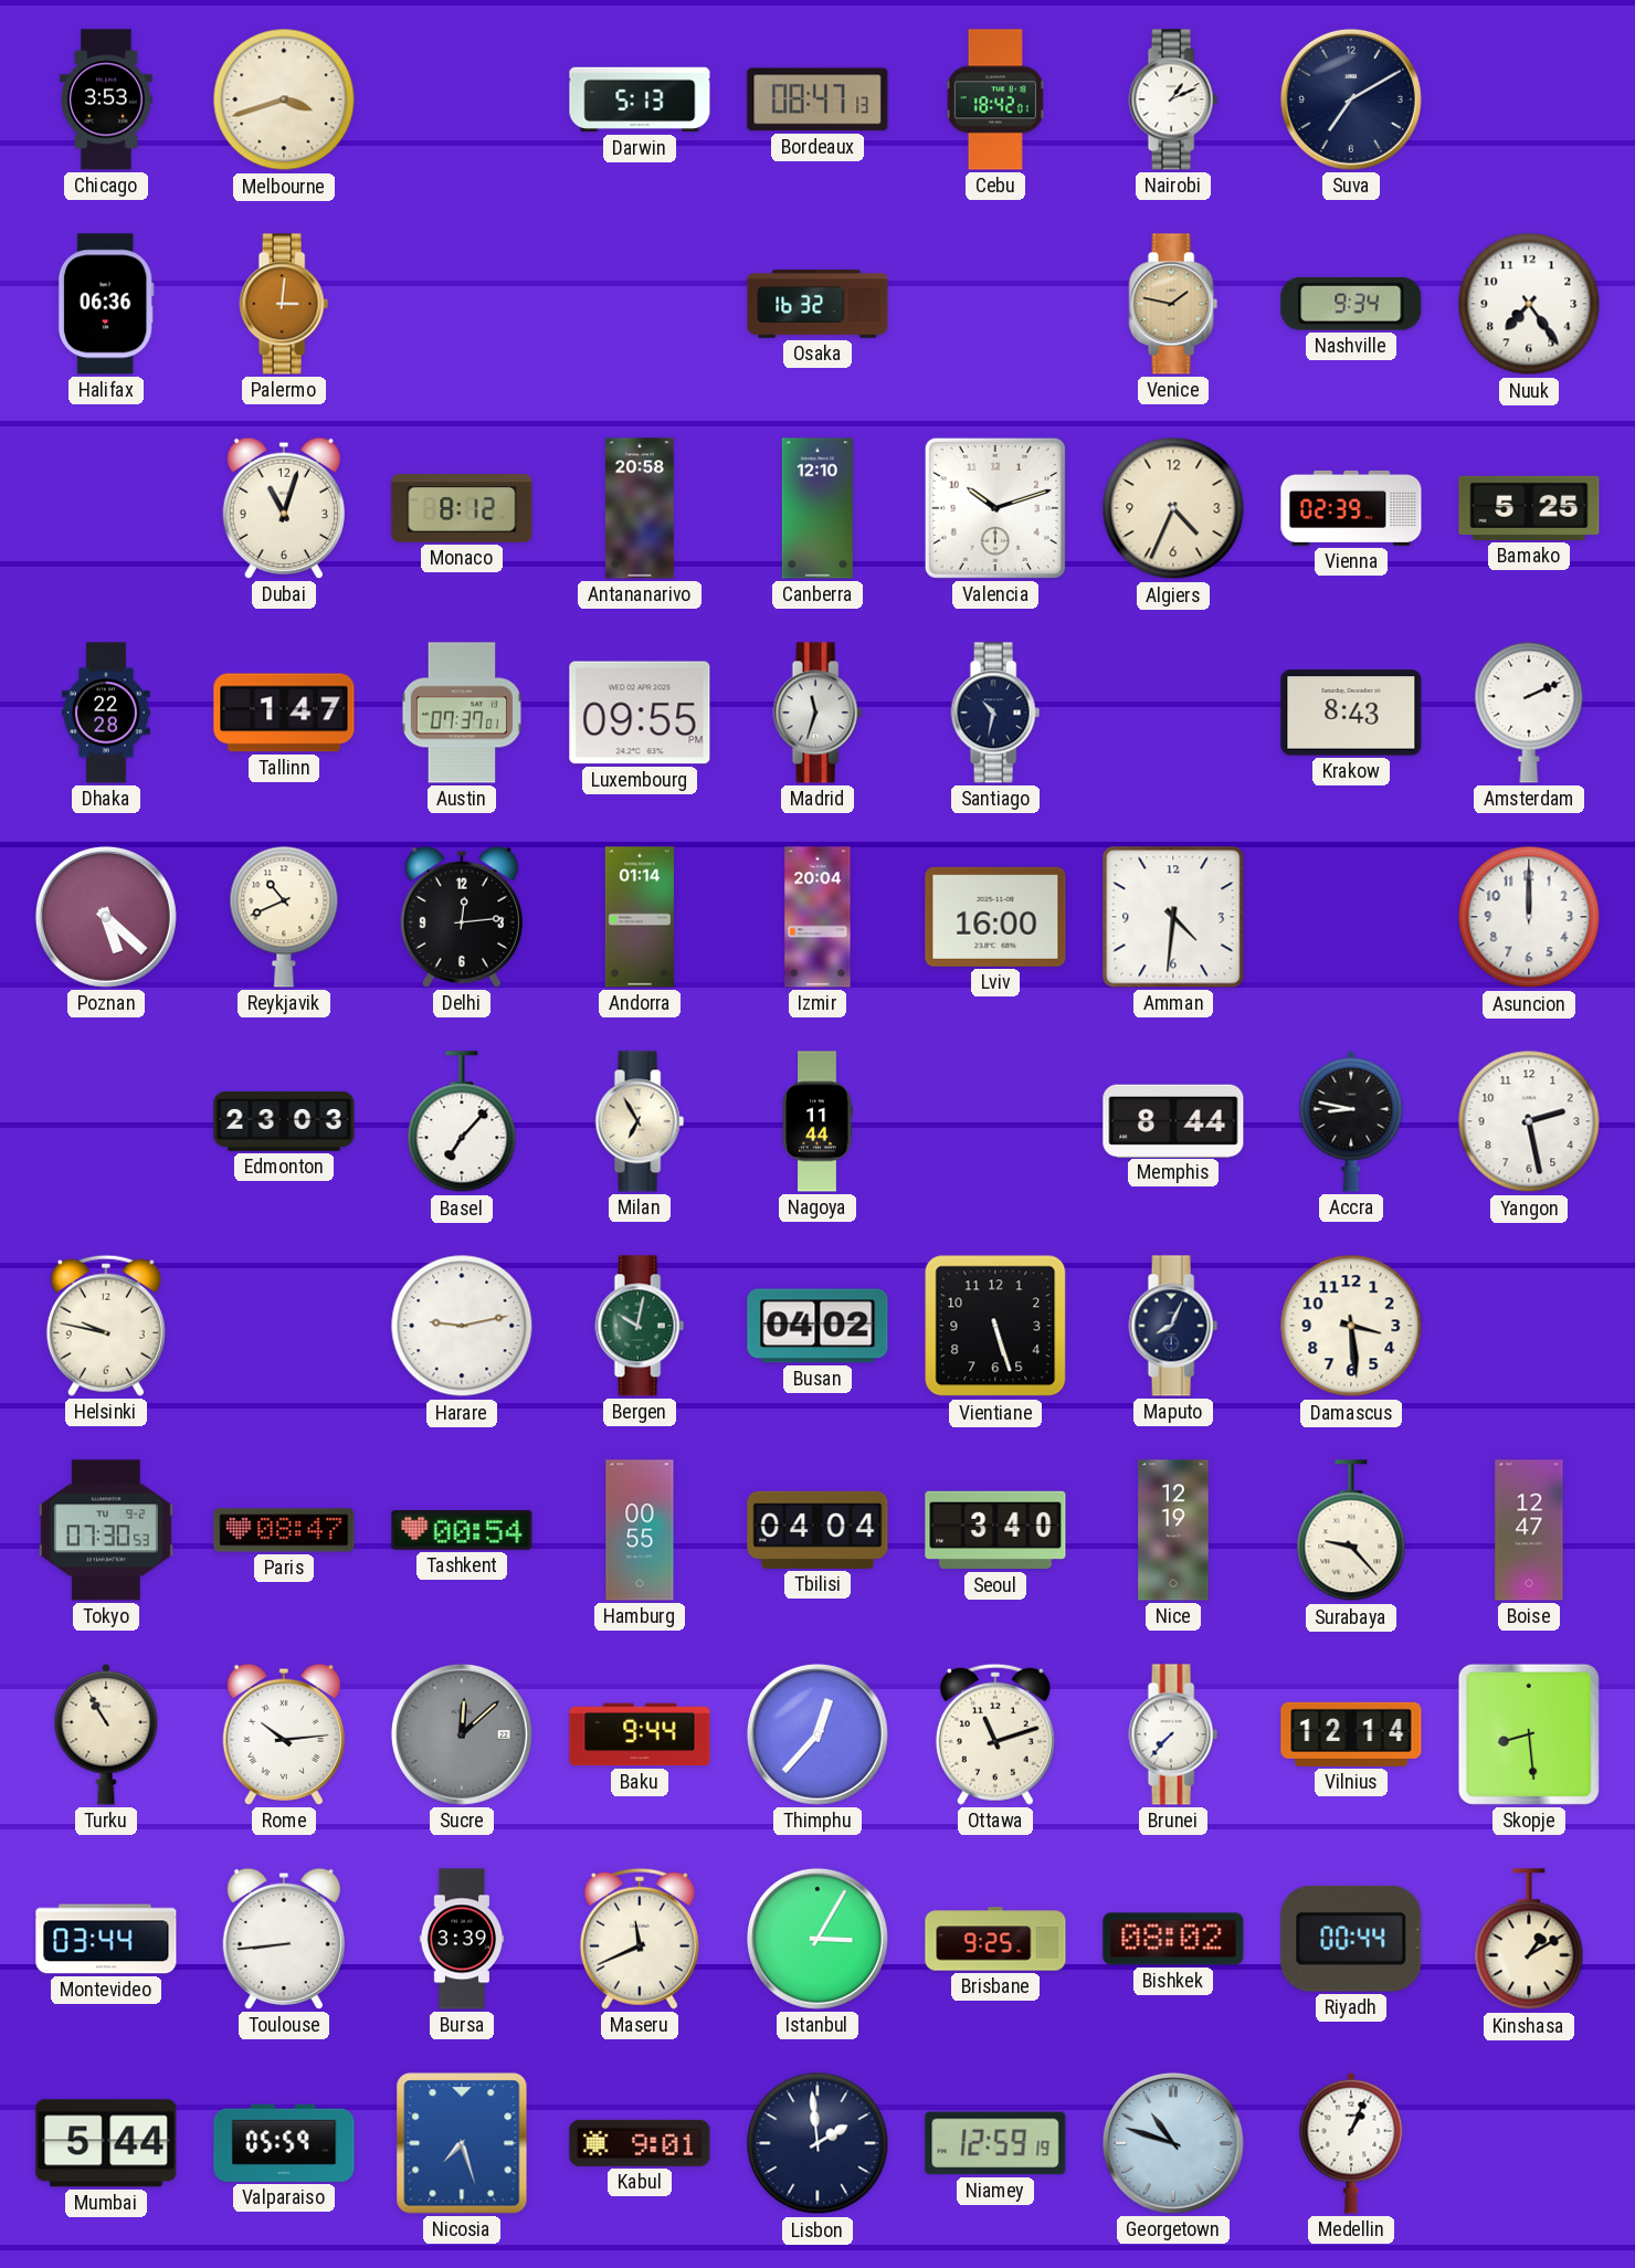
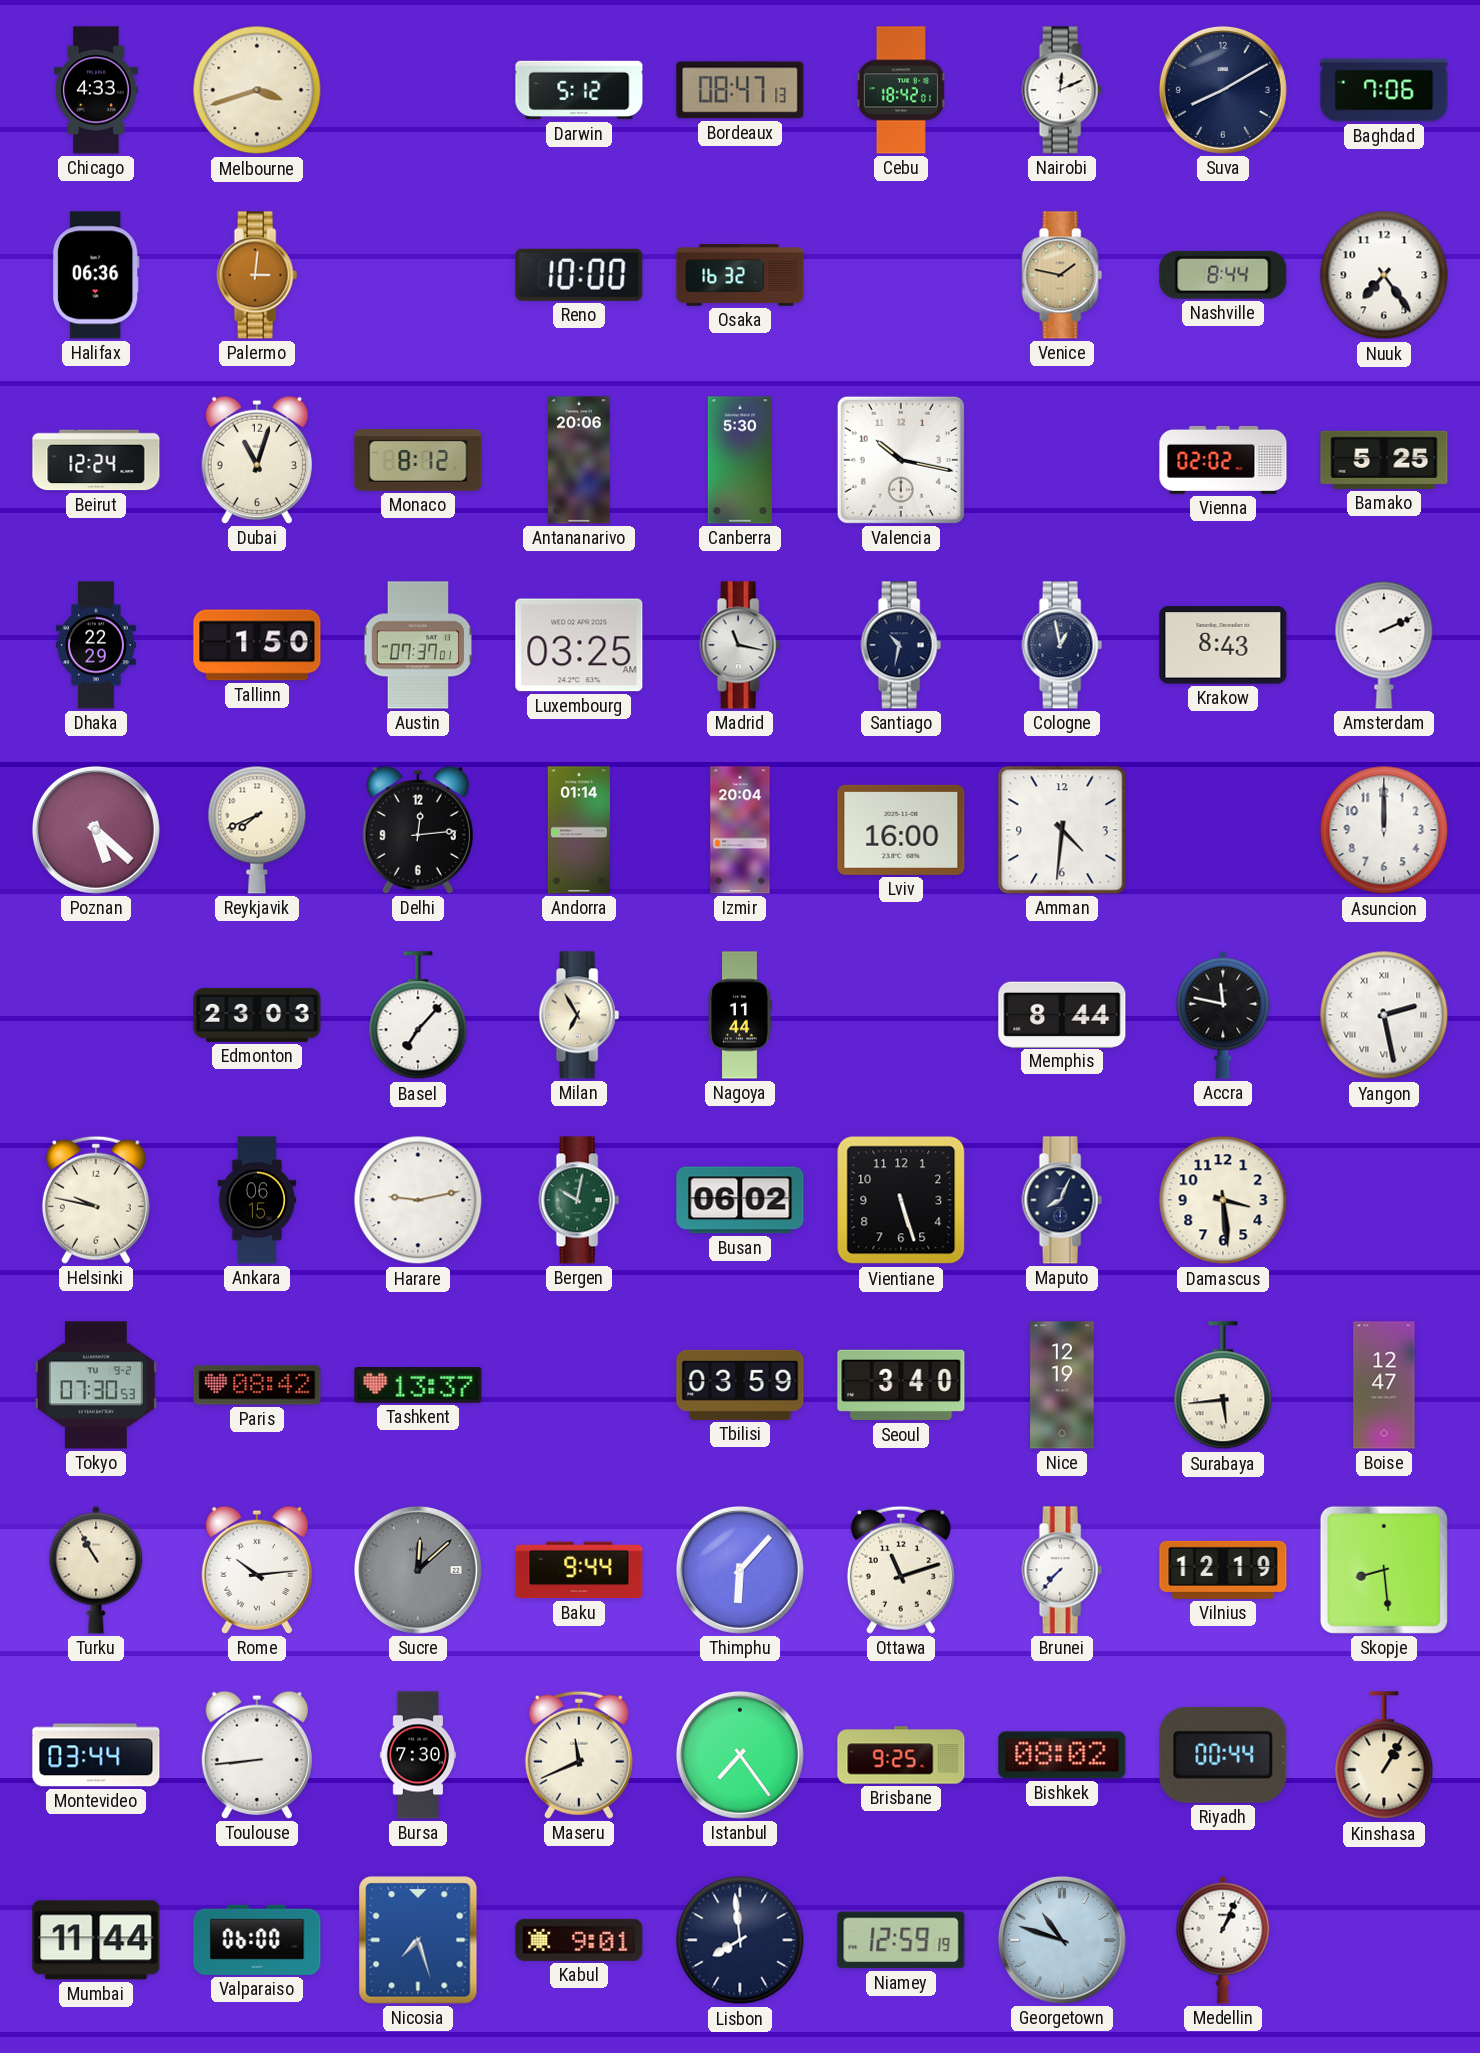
Chicago: 3:53 -> 4:33 (97, 90)
Darwin: 5:13 -> 5:12 (579, 90)
Nairobi: 1:11 -> 12:11 (1062, 90)
Suva: 7:10 -> 8:10 (1223, 90)
Baghdad: none -> 7:06 (1384, 90)
Reno: none -> 10:00 (579, 275)
Nashville: 9:34 -> 8:44 (1223, 275)
Beirut: none -> 12:24 (96, 460)
Antananarivo: 20:58 -> 20:06 (580, 460)
Canberra: 12:10 -> 5:30 (740, 460)
Valencia: 10:12 -> 10:17 (901, 460)
Algiers: 4:34 -> none (1173, 508)
Vienna: 02:39 -> 02:02 (1223, 460)
Dhaka: 22:28 -> 22:29 (96, 645)
Tallinn: 1:47 -> 1:50 (257, 645)
Luxembourg: 09:55 -> 03:25 (579, 645)
Madrid: 11:33 -> 11:17 (740, 645)
Cologne: none -> 12:58 (1062, 645)
Reykjavik: 10:41 -> 7:41 (257, 830)
Accra: 8:47 -> 11:47 (1223, 1015)
Yangon numerals: Arabic -> Roman (1384, 1015)
Ankara: none -> 06:15 (257, 1200)
Busan: 04:02 -> 06:02 (740, 1200)
Paris: 08:47 -> 08:42 (257, 1385)
Tashkent: 00:54 -> 13:37 (418, 1385)
Hamburg: 00:55 -> none (640, 1530)
Tbilisi: 04:04 -> 03:59 (740, 1385)
Surabaya: 9:23 -> 5:44 (1223, 1386)
Thimphu: 12:37 -> 6:07 (740, 1570)
Vilnius: 12:14 -> 12:19 (1223, 1570)
Bursa: 3:39 -> 7:30 (418, 1755)
Istanbul: 3:05 -> 7:24 (740, 1755)
Kinshasa: 1:10 -> 1:05 (1384, 1756)
Mumbai: 5:44 -> 11:44 (96, 1940)
Valparaiso: 05:59 -> 06:00 (257, 1940)
Lisbon: 1:59 -> 7:59 (740, 1940)
